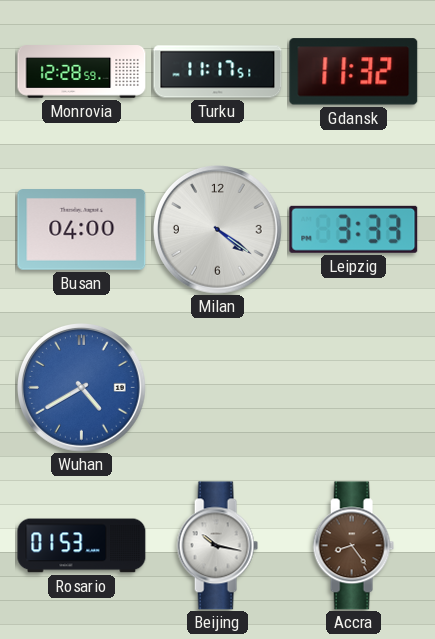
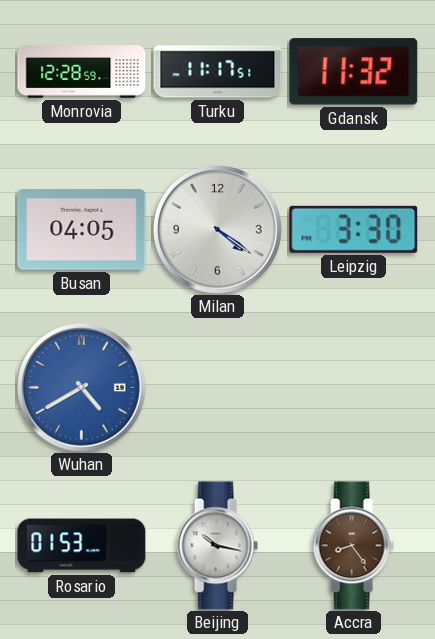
Busan: 04:00 -> 04:05 (82, 230)
Leipzig: 3:33 -> 3:30 (354, 229)
